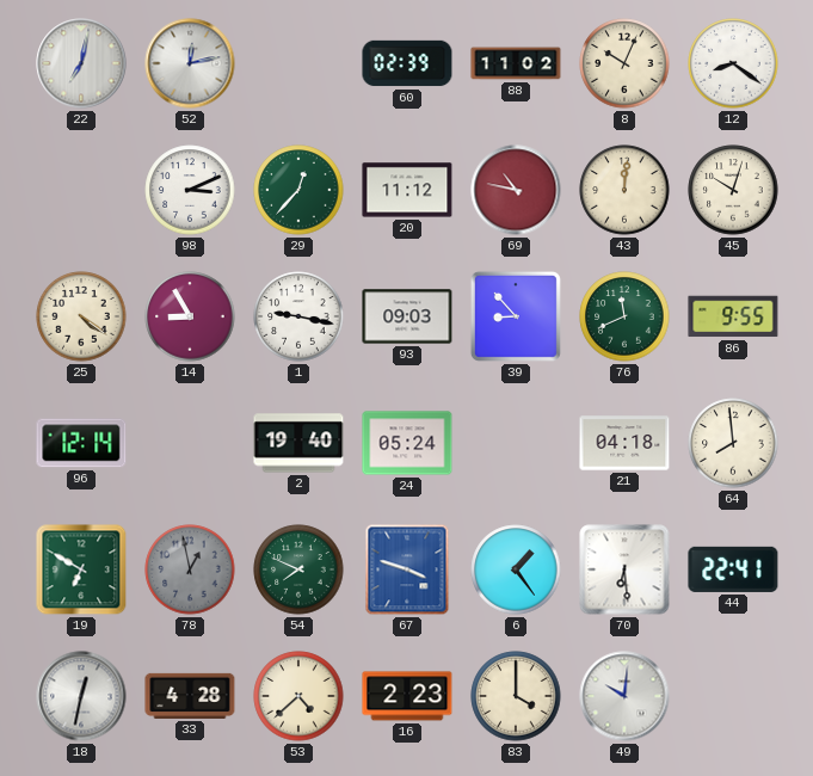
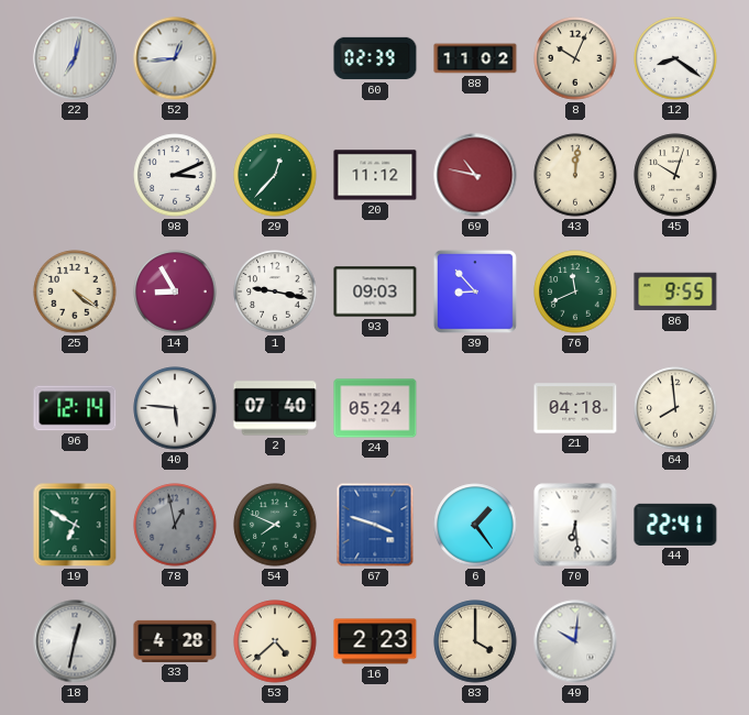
52: 12:13 -> 12:44 (175, 58)
40: none -> 5:46 (175, 408)
2: 19:40 -> 07:40 (275, 408)
